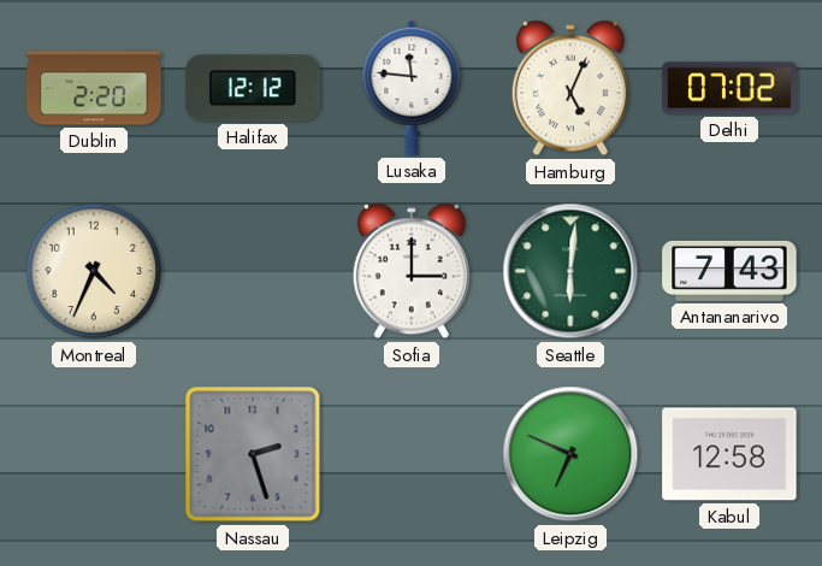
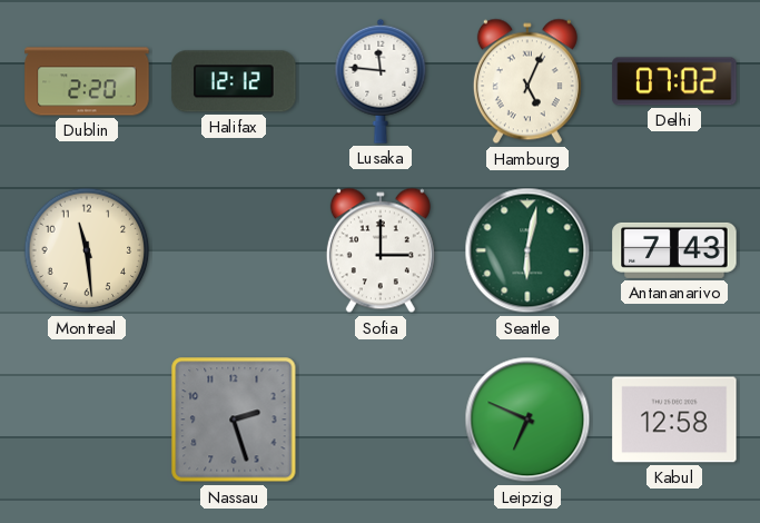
Montreal: 4:34 -> 11:29 (87, 250)
Seattle: 6:01 -> 6:02 (527, 250)
